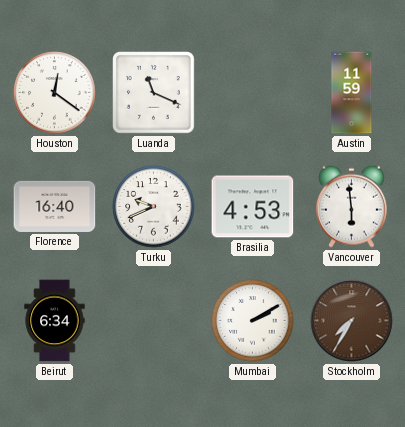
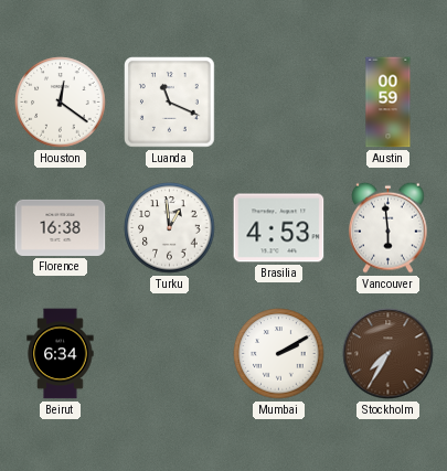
Austin: 11:59 -> 00:59 (389, 103)
Florence: 16:40 -> 16:38 (61, 227)
Turku: 9:41 -> 12:59 (170, 228)
